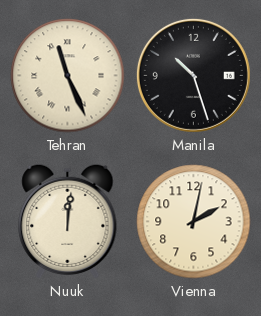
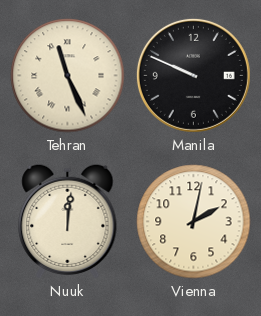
Manila: 10:27 -> 9:49 (193, 75)
